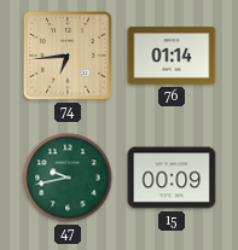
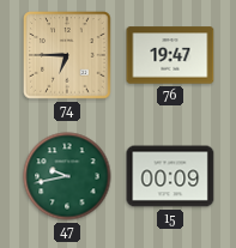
74: 6:44 -> 6:45 (67, 55)
76: 01:14 -> 19:47 (170, 55)
